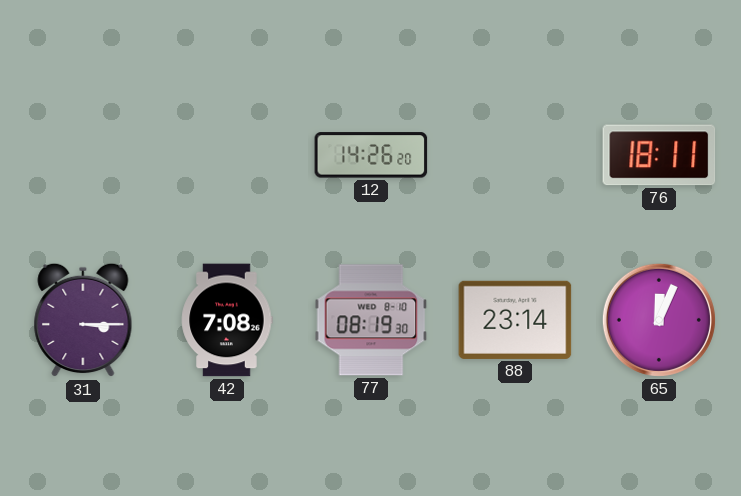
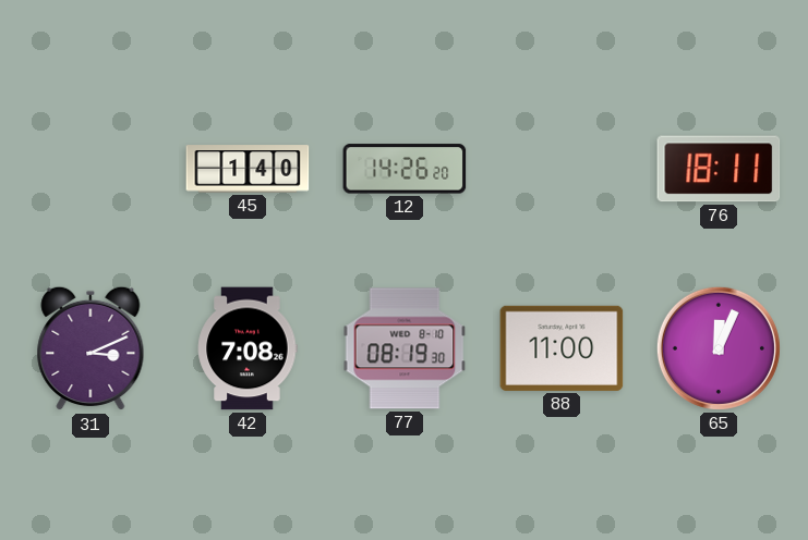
45: none -> 1:40 (248, 169)
31: 3:15 -> 3:11 (91, 348)
88: 23:14 -> 11:00 (562, 348)
